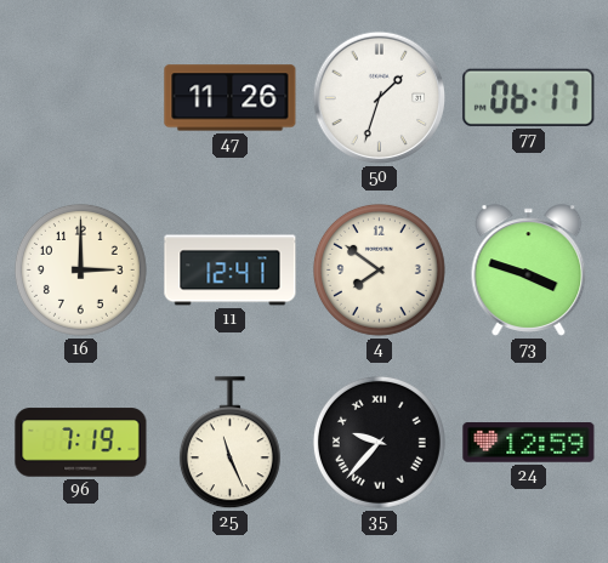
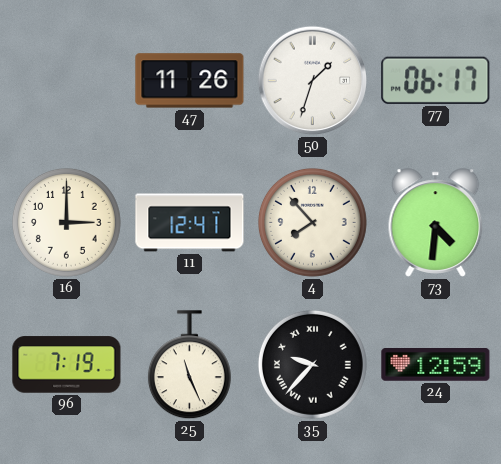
4: 7:51 -> 7:53 (312, 222)
73: 3:48 -> 4:31 (436, 223)
